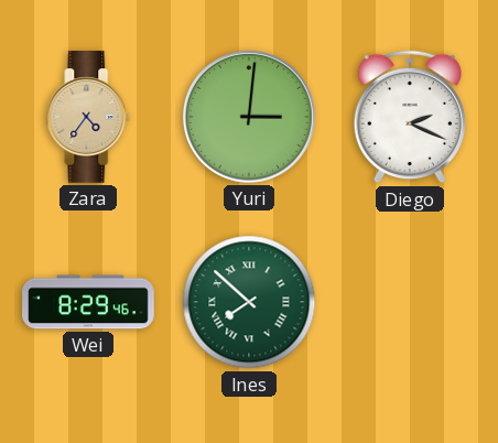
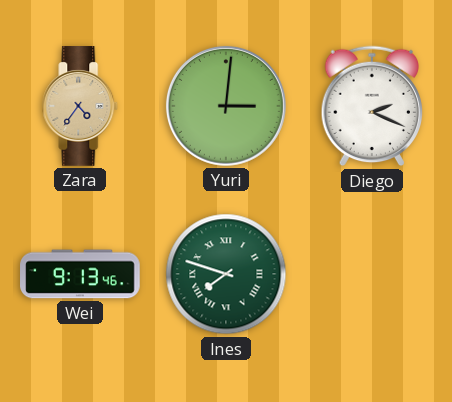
Wei: 8:29 -> 9:13 (80, 274)
Ines: 7:52 -> 7:48 (226, 274)
